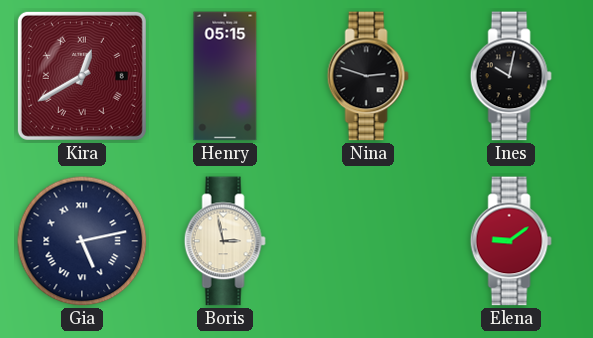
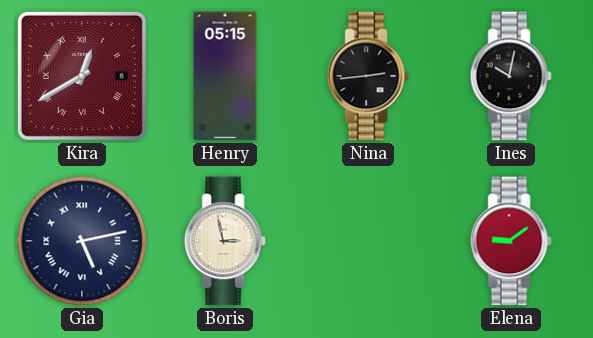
Nina: 2:48 -> 2:44 (368, 76)
